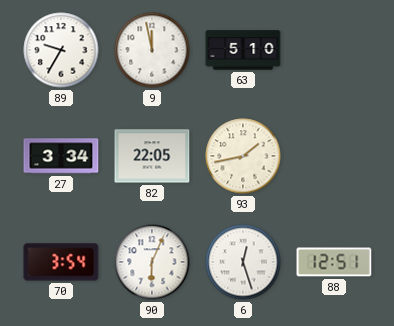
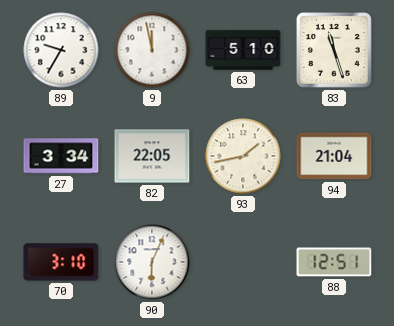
83: none -> 11:27 (335, 51)
94: none -> 21:04 (334, 156)
70: 3:54 -> 3:10 (61, 262)
6: 12:27 -> none (243, 262)
